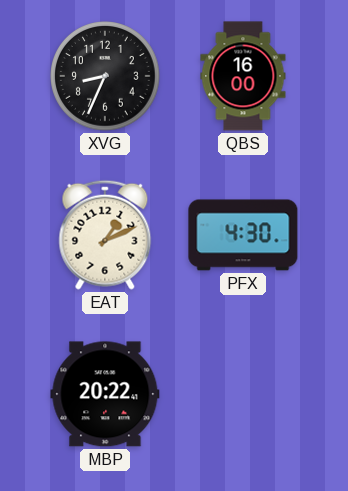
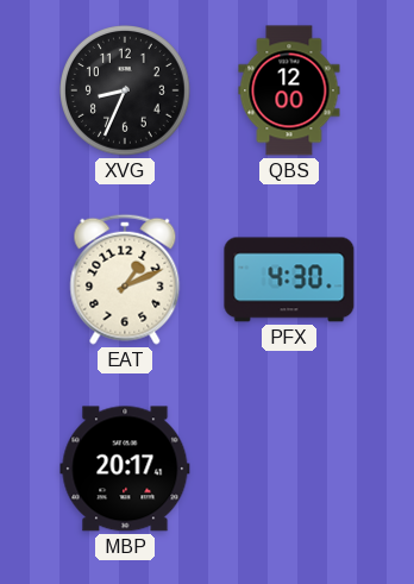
QBS: 16:00 -> 12:00 (289, 90)
MBP: 20:22 -> 20:17 (125, 469)
